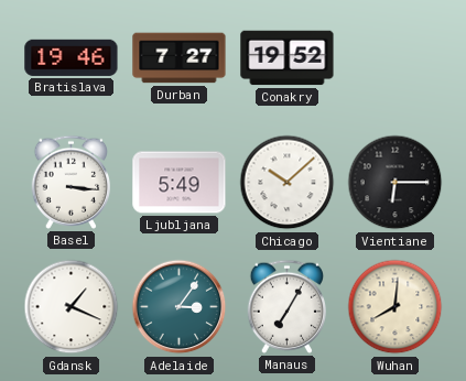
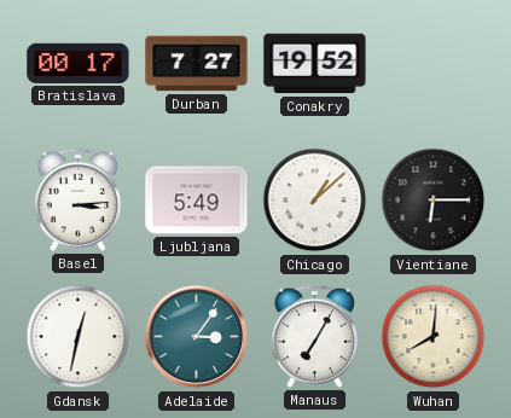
Bratislava: 19:46 -> 00:17 (79, 63)
Basel: 3:16 -> 3:14 (77, 199)
Chicago: 10:08 -> 1:08 (315, 201)
Gdansk: 1:19 -> 12:32 (79, 337)
